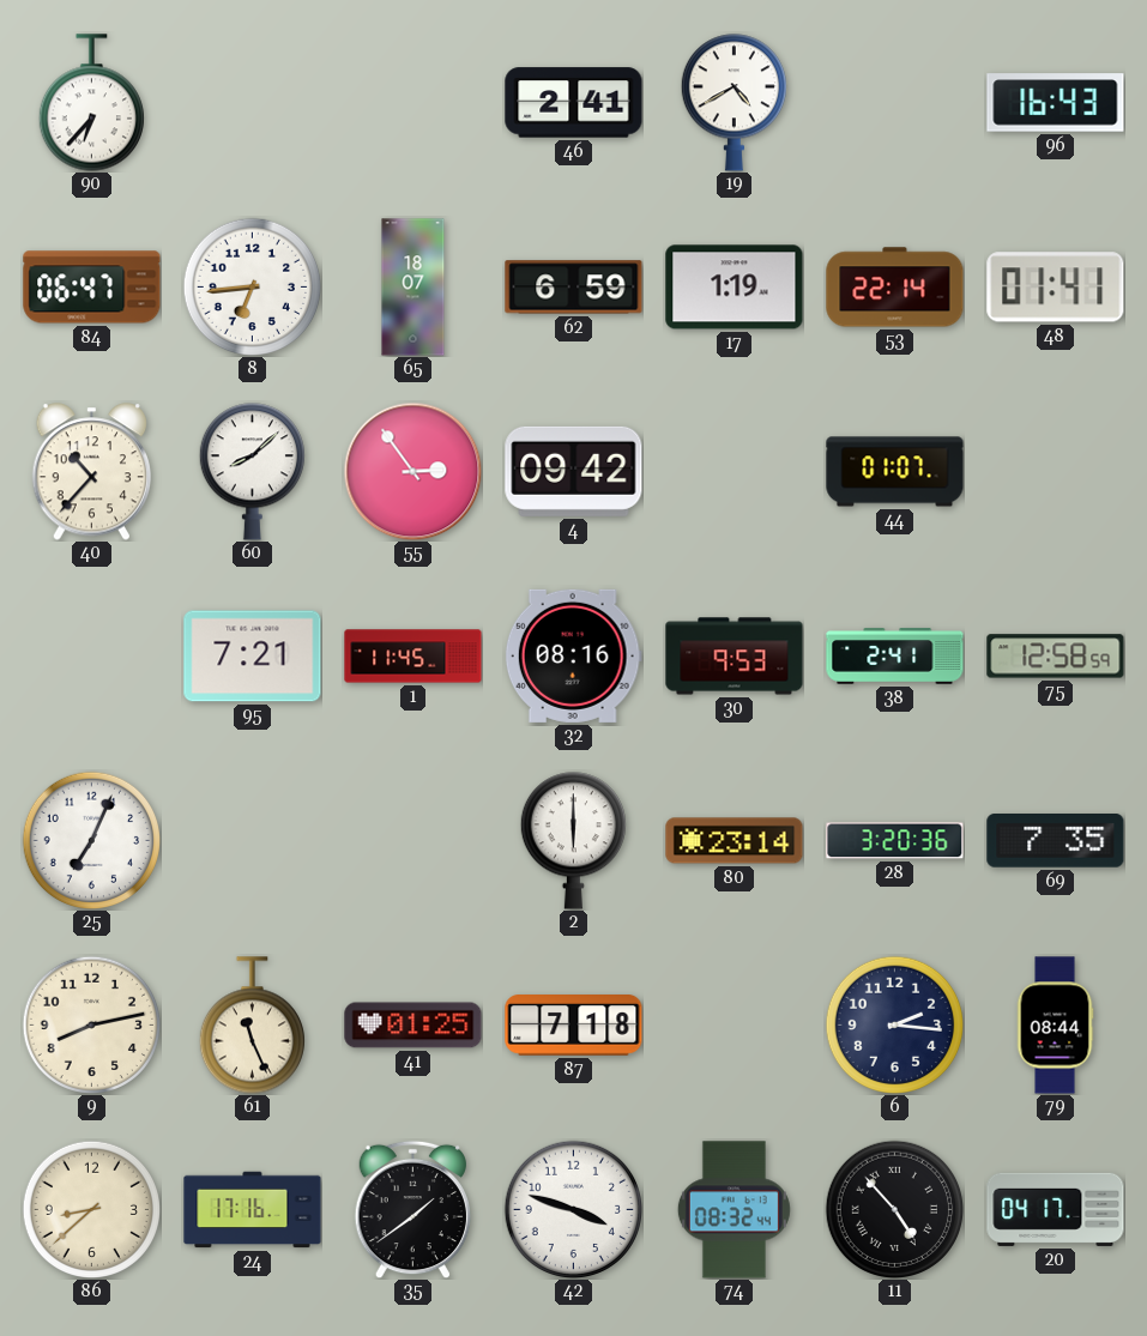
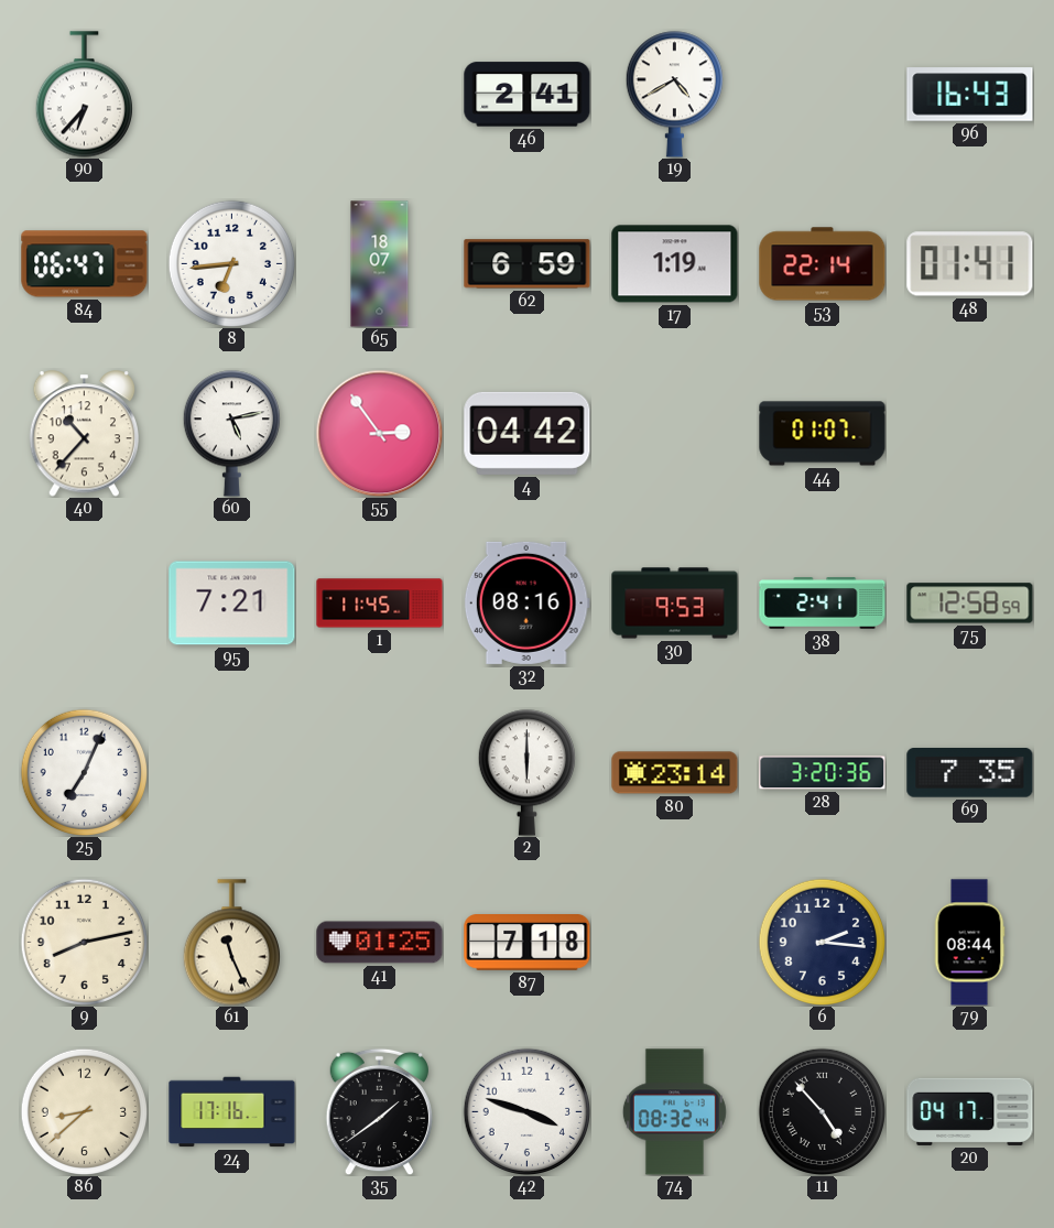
60: 8:08 -> 5:13 (231, 434)
4: 09:42 -> 04:42 (528, 433)
